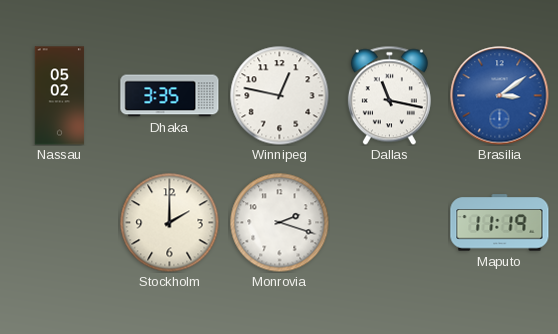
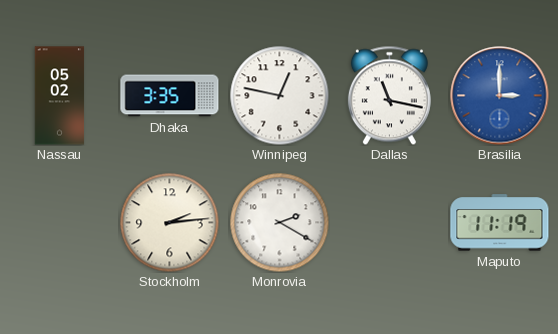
Brasilia: 3:09 -> 3:00 (500, 96)
Stockholm: 2:00 -> 2:14 (170, 223)
Monrovia: 2:18 -> 2:20 (280, 223)
